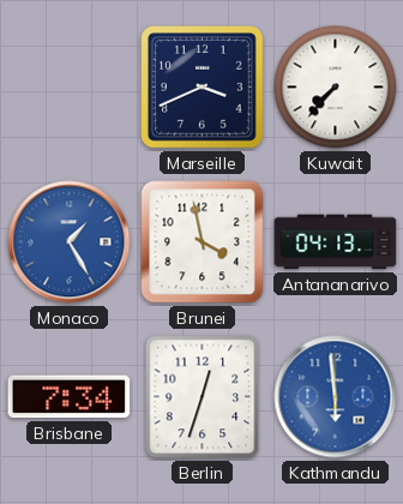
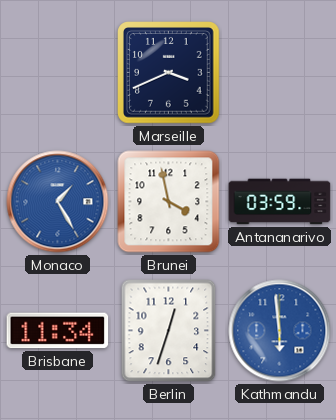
Kuwait: 7:37 -> none (336, 88)
Antananarivo: 04:13 -> 03:59 (280, 202)
Brisbane: 7:34 -> 11:34 (58, 331)
